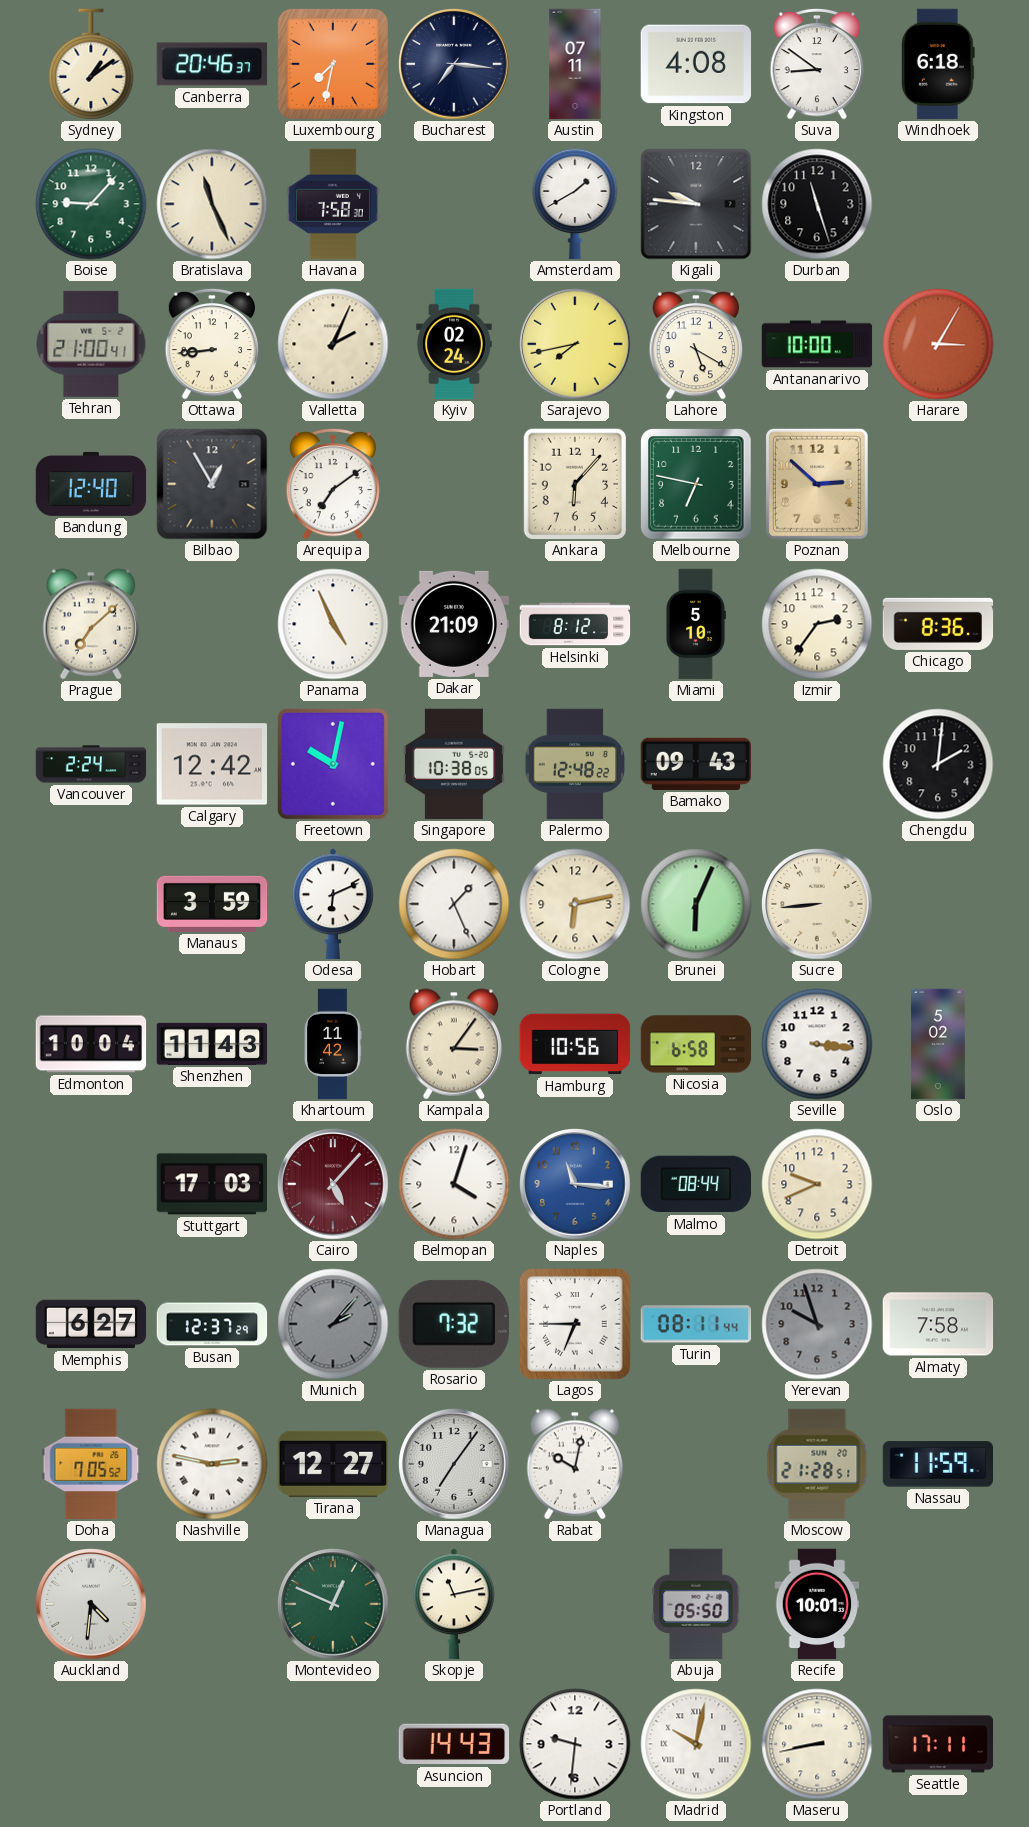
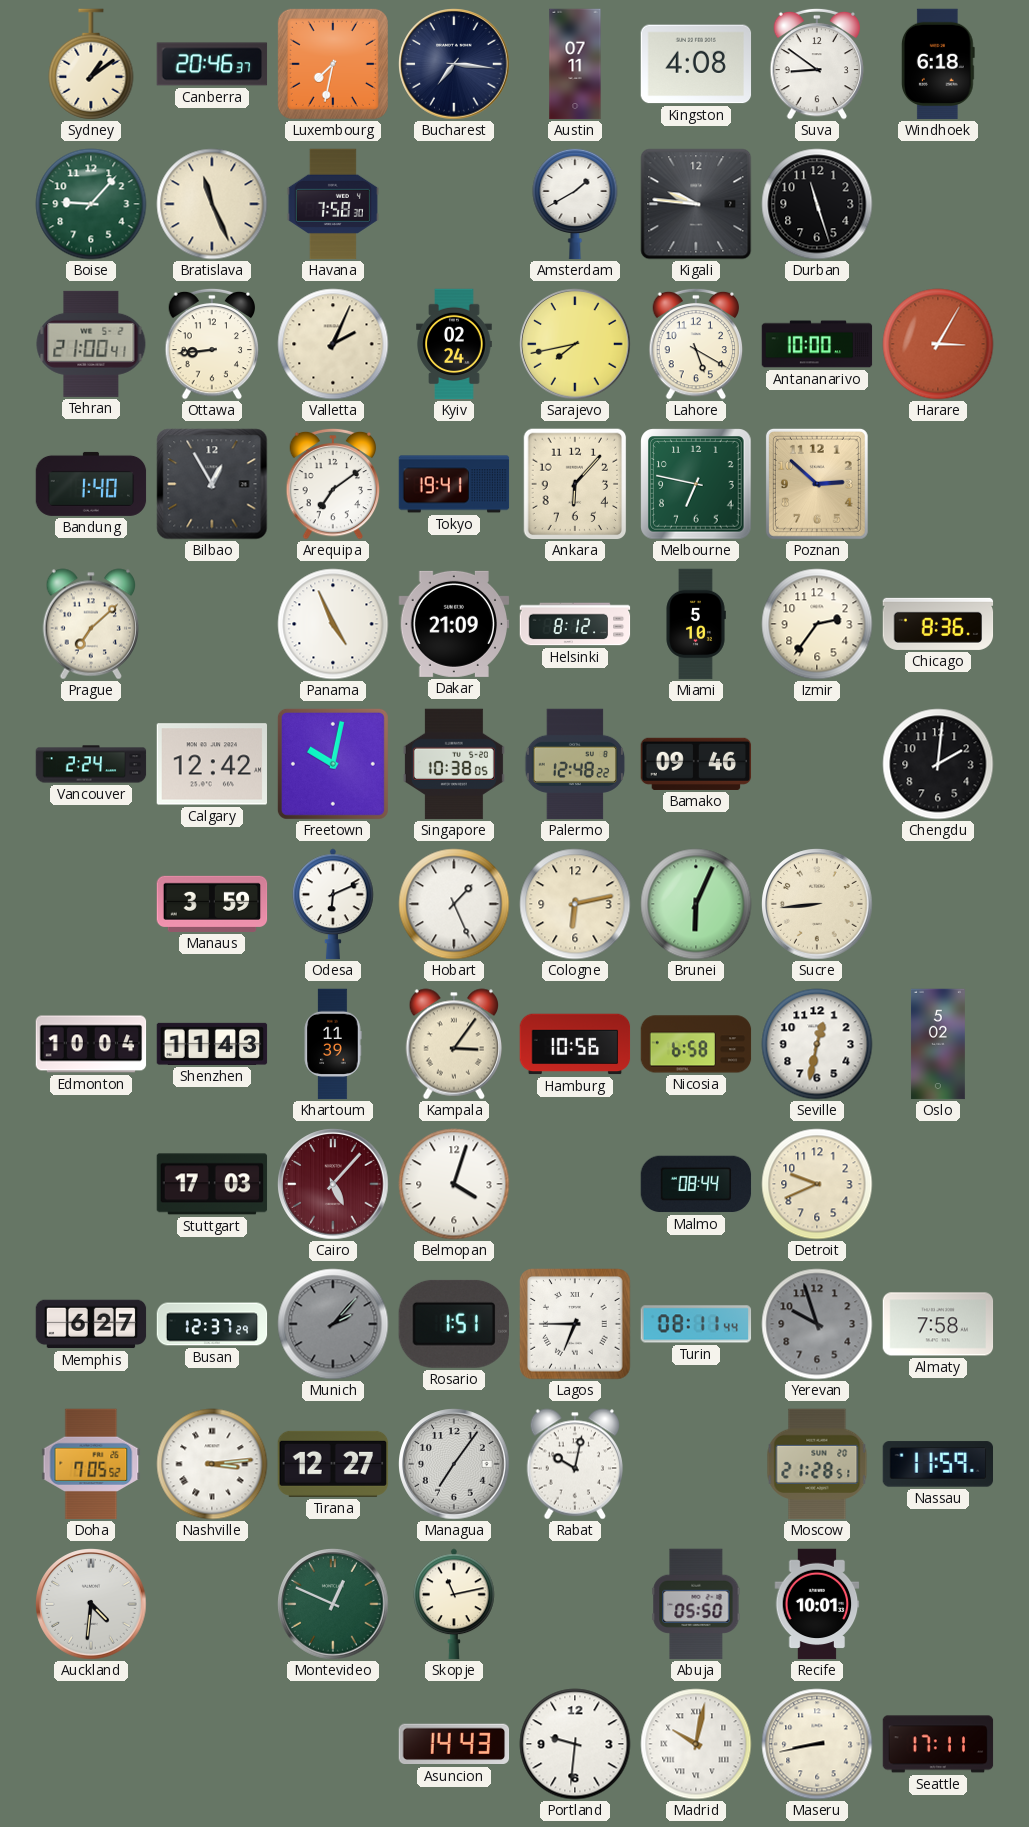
Bandung: 12:40 -> 1:40 (91, 484)
Tokyo: none -> 19:41 (454, 484)
Bamako: 09:43 -> 09:46 (696, 764)
Khartoum: 11:42 -> 11:39 (333, 1044)
Seville: 3:16 -> 12:32 (817, 1044)
Naples: 11:16 -> none (575, 1184)
Rosario: 7:32 -> 1:51 (454, 1324)
Nashville: 2:47 -> 3:14 (212, 1464)
